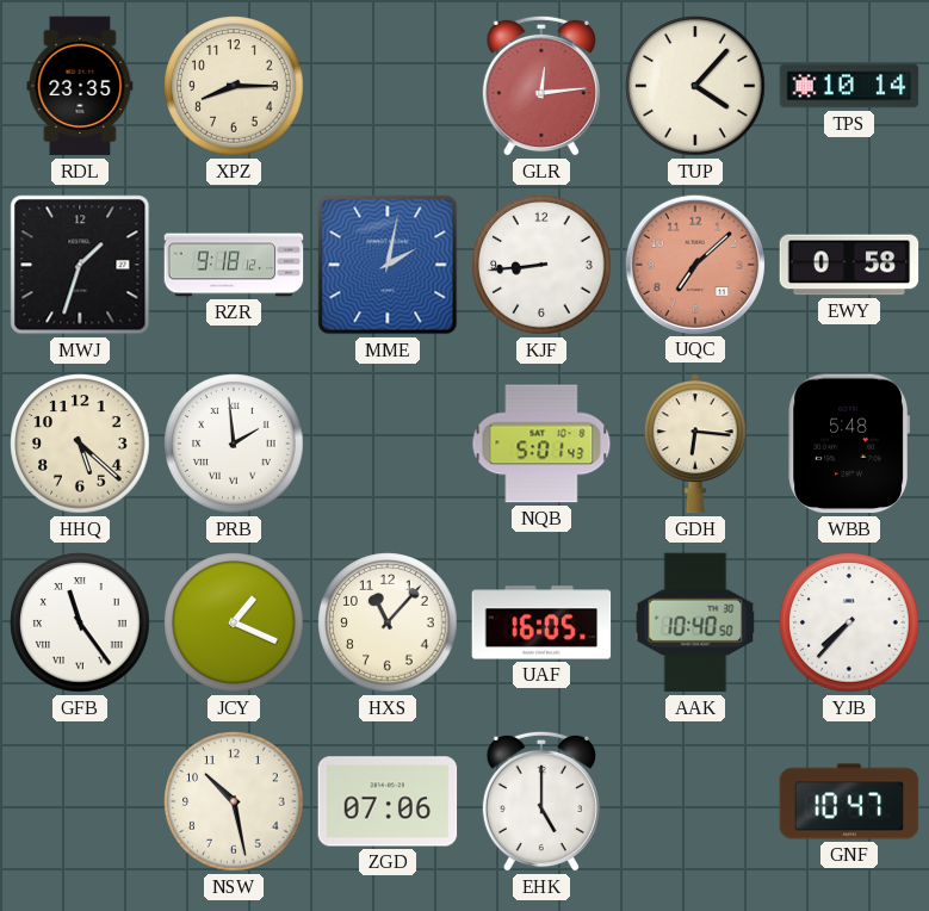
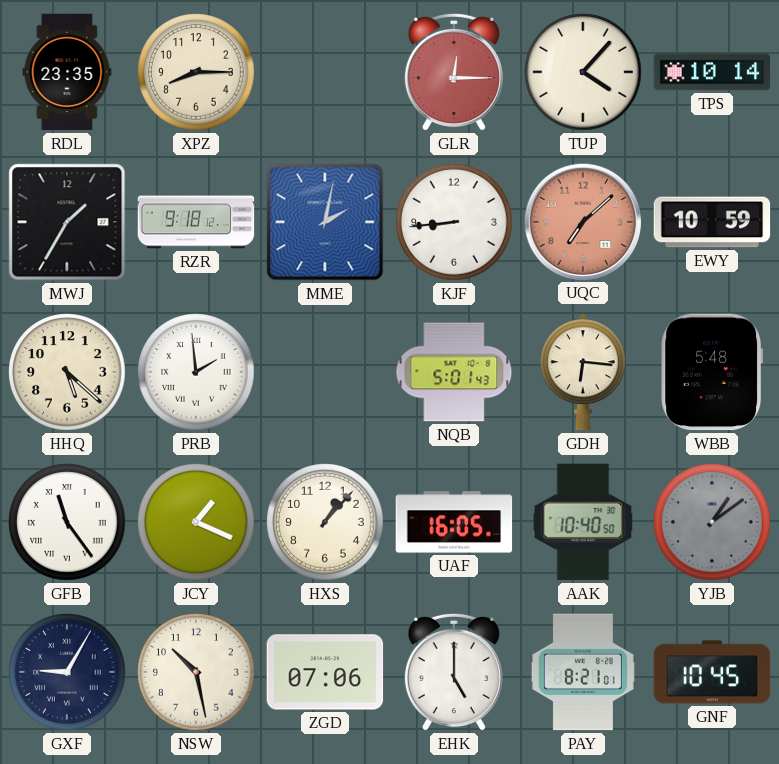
GLR: 12:14 -> 12:15 (454, 72)
MWJ: 1:33 -> 1:35 (67, 222)
EWY: 0:58 -> 10:59 (712, 222)
HXS: 11:07 -> 1:07 (325, 522)
YJB: 7:37 -> 1:09 (712, 522)
YJB dial: white -> grey (712, 522)
GXF: none -> 9:05 (67, 672)
PAY: none -> 8:21 (583, 672)
GNF: 10:47 -> 10:45 (712, 672)
